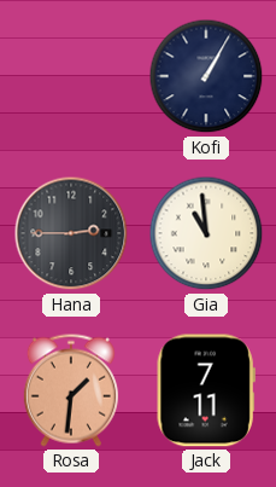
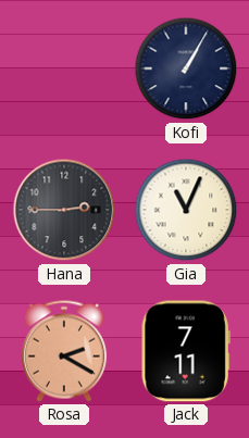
Gia: 10:59 -> 11:04 (186, 210)
Rosa: 1:31 -> 2:20 (64, 351)
